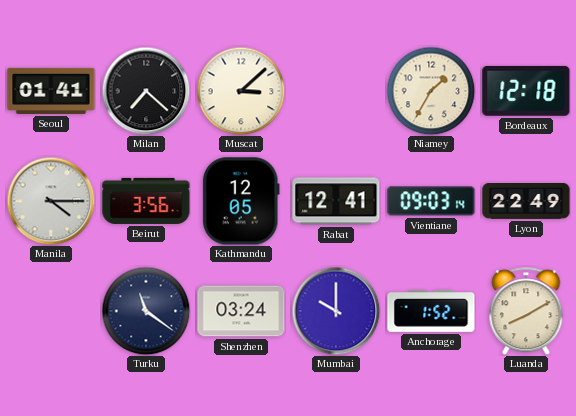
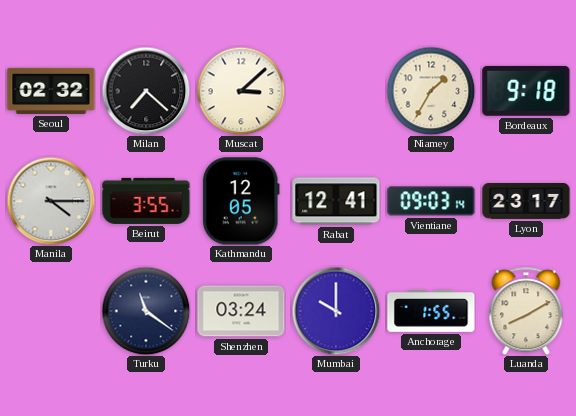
Seoul: 01:41 -> 02:32 (51, 91)
Bordeaux: 12:18 -> 9:18 (526, 91)
Beirut: 3:56 -> 3:55 (146, 201)
Lyon: 22:49 -> 23:17 (526, 202)
Anchorage: 1:52 -> 1:55 (431, 311)
